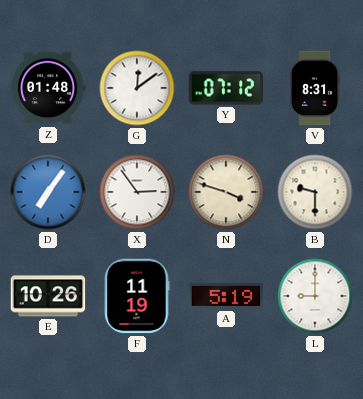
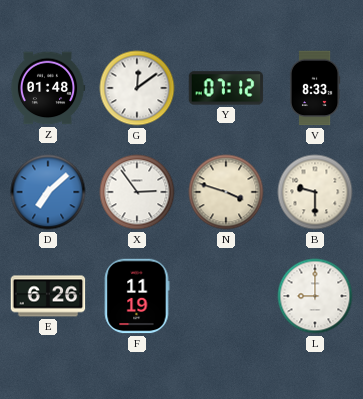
V: 8:31 -> 8:33 (315, 88)
D: 7:06 -> 7:08 (48, 192)
E: 10:26 -> 6:26 (48, 296)
A: 5:19 -> none (226, 296)
